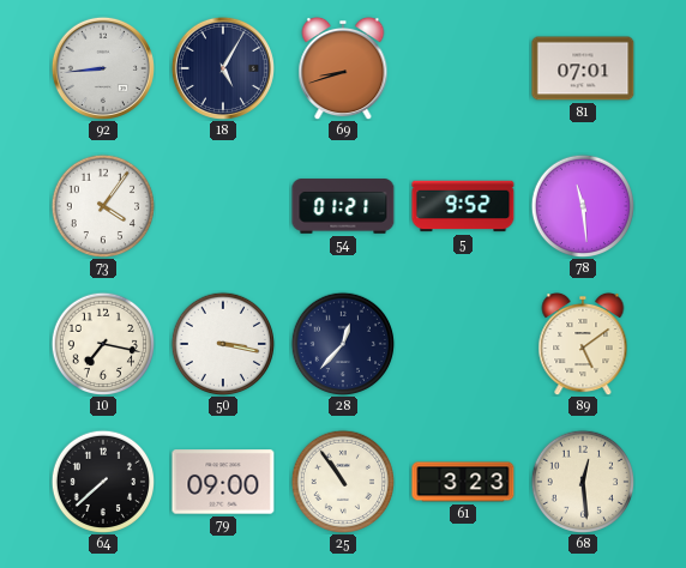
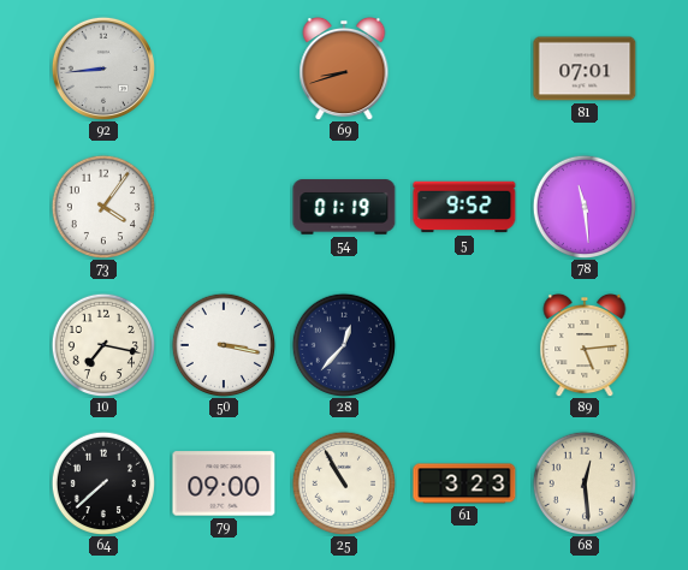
18: 5:05 -> none (223, 68)
54: 01:21 -> 01:19 (344, 207)
89: 5:09 -> 5:14 (585, 345)
25: 10:54 -> 10:55 (343, 482)
